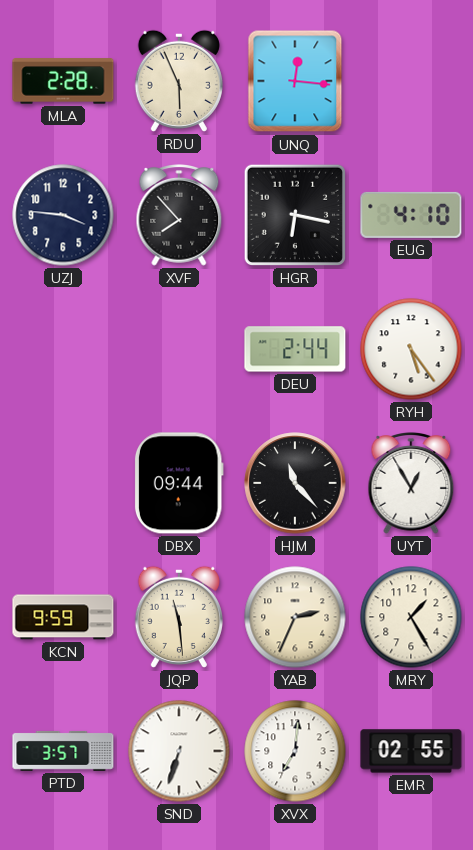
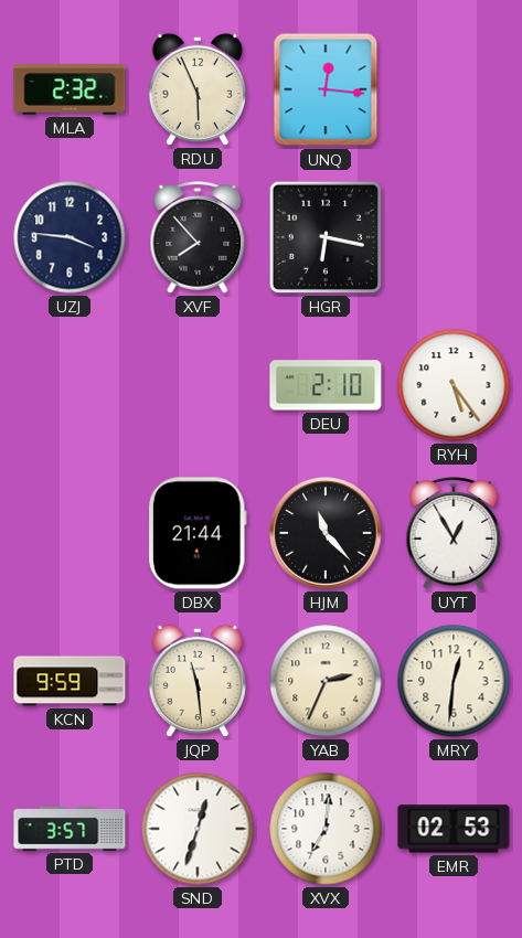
MLA: 2:28 -> 2:32 (70, 89)
EUG: 4:10 -> none (411, 215)
DEU: 2:44 -> 2:10 (326, 385)
DBX: 09:44 -> 21:44 (198, 533)
MRY: 1:25 -> 12:31 (454, 681)
SND: 6:33 -> 12:33 (198, 829)
EMR: 02:55 -> 02:53 (454, 829)
